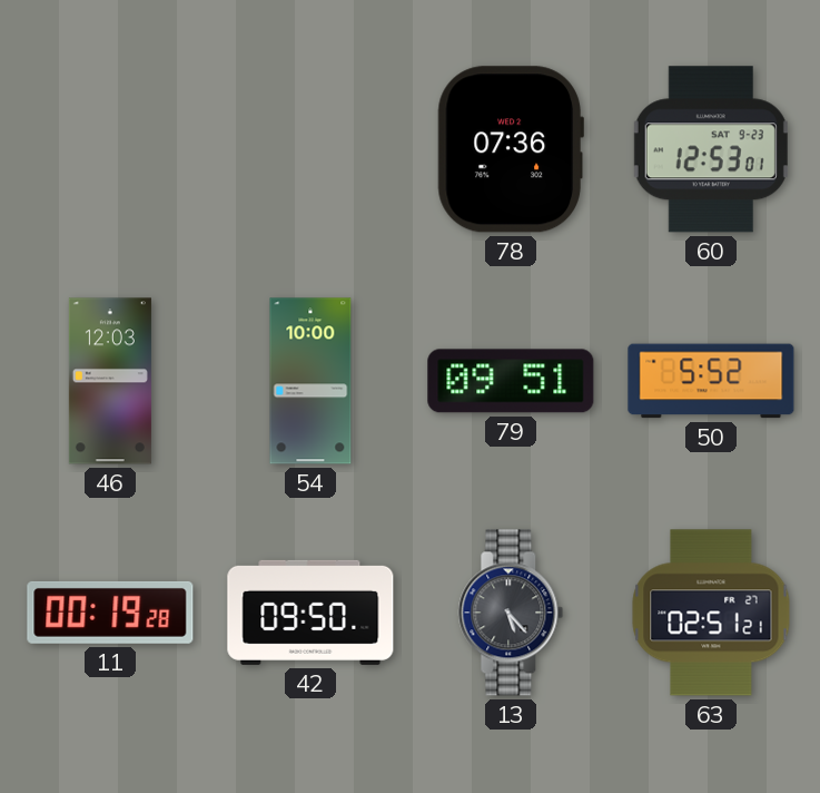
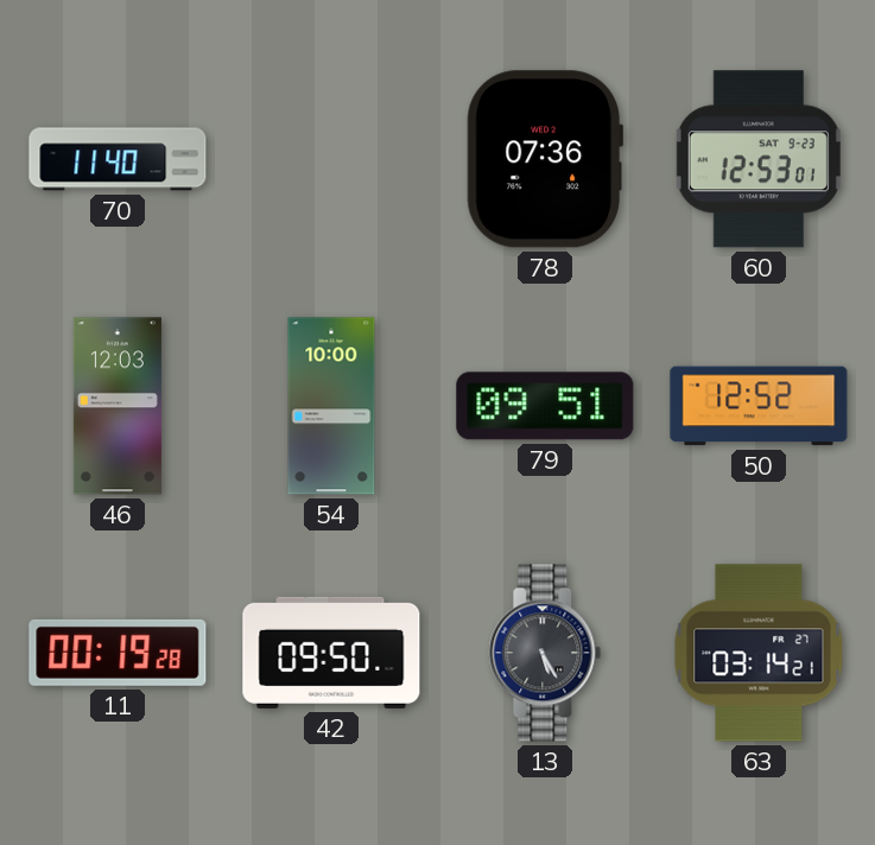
70: none -> 11:40 (118, 159)
50: 5:52 -> 12:52 (759, 406)
13: 5:23 -> 5:25 (545, 653)
63: 02:51 -> 03:14 (759, 653)
